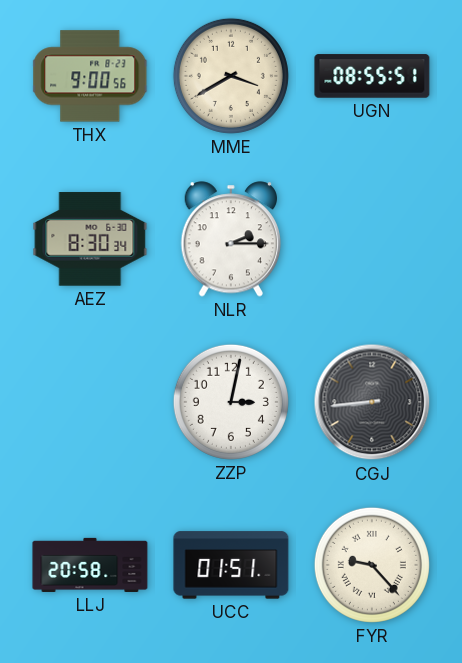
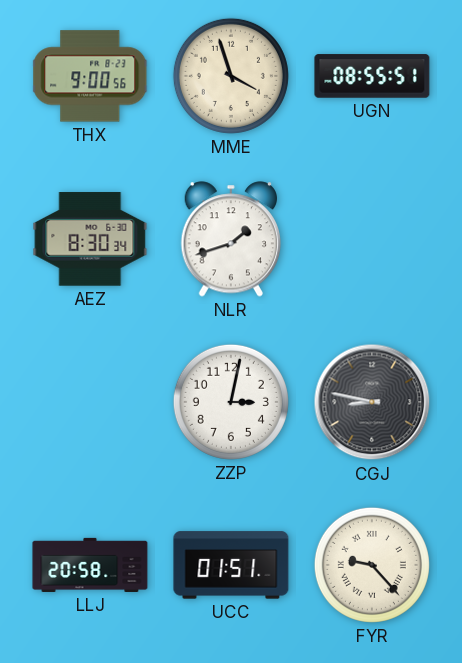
MME: 3:40 -> 3:57 (231, 76)
NLR: 2:15 -> 1:42 (230, 239)
CGJ: 8:44 -> 8:47 (372, 402)
